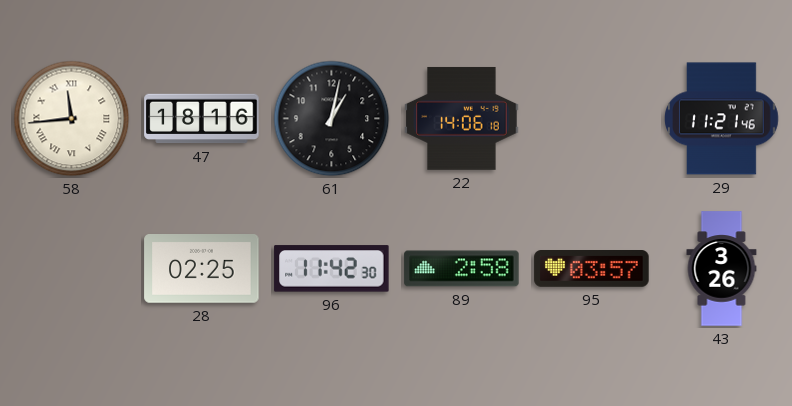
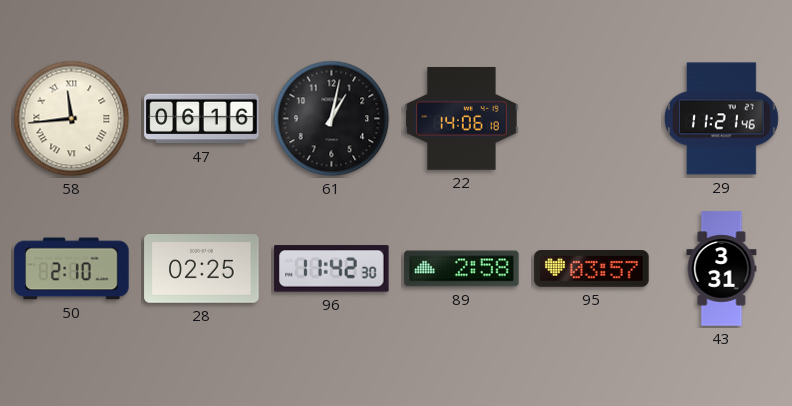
47: 18:16 -> 06:16 (202, 119)
50: none -> 2:10 (72, 269)
43: 3:26 -> 3:31 (722, 269)
